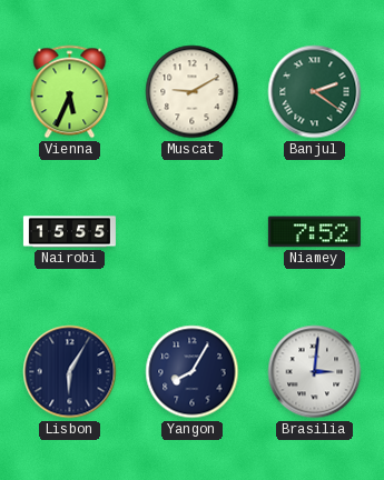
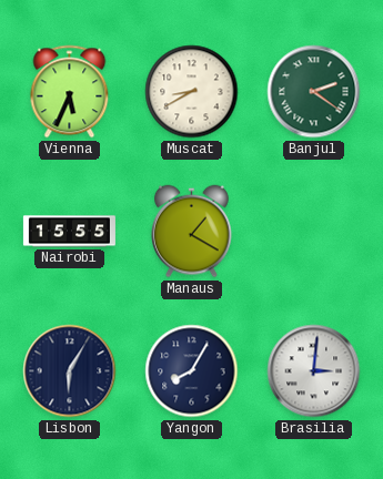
Muscat: 9:10 -> 8:40 (192, 92)
Manaus: none -> 1:20 (192, 232)
Niamey: 7:52 -> none (314, 232)
